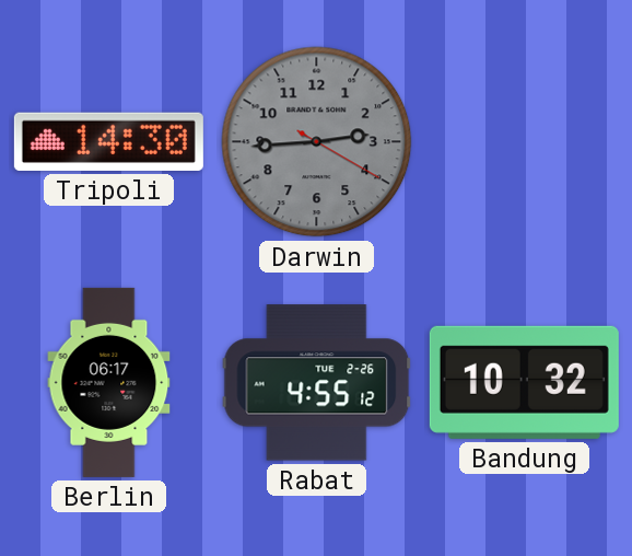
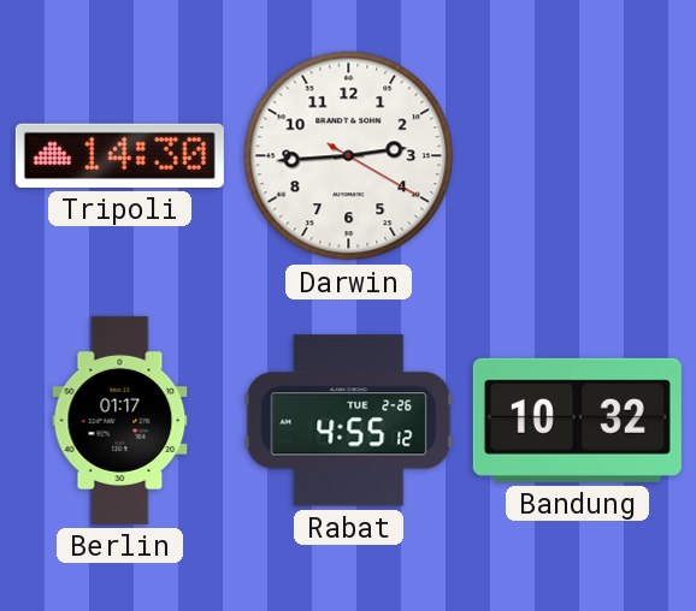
Darwin dial: grey -> white (349, 156)
Berlin: 06:17 -> 01:17 (120, 420)
